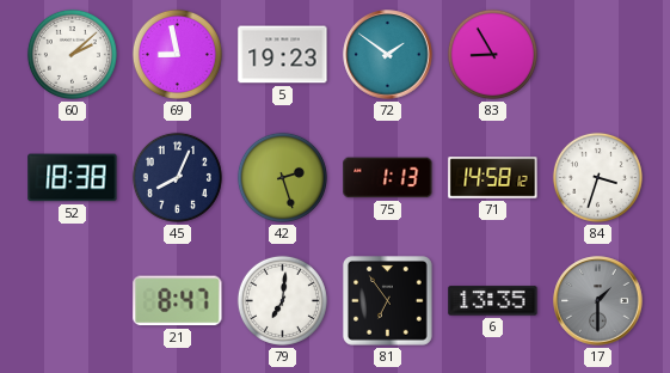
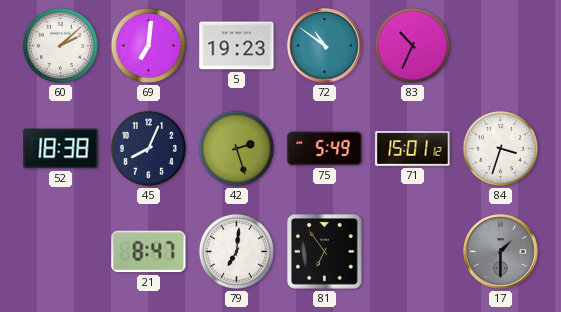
69: 8:58 -> 7:01 (148, 45)
72: 1:51 -> 10:51 (325, 46)
83: 8:55 -> 10:34 (412, 45)
75: 1:13 -> 5:49 (325, 149)
71: 14:58 -> 15:01 (413, 149)
6: 13:35 -> none (493, 301)
